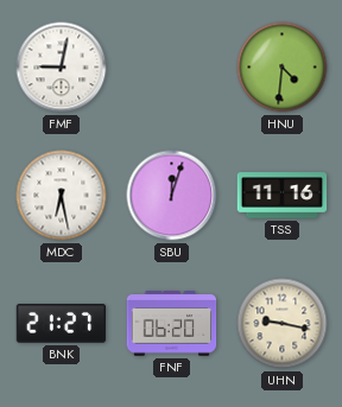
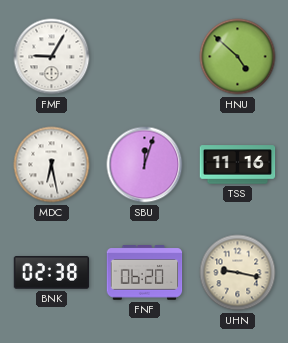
FMF: 9:02 -> 9:05 (52, 57)
HNU: 4:31 -> 4:52 (238, 57)
BNK: 21:27 -> 02:38 (52, 273)
